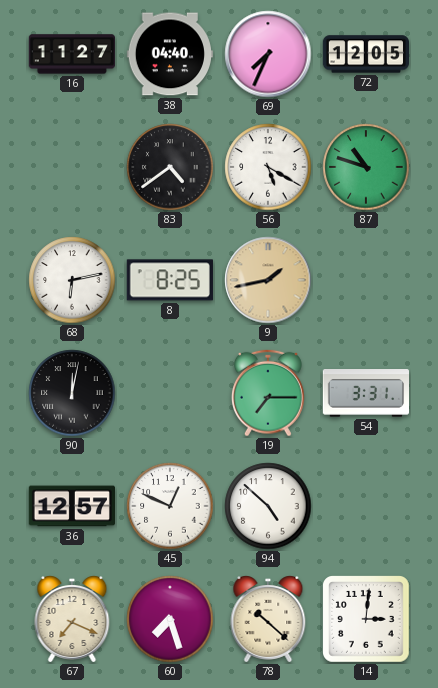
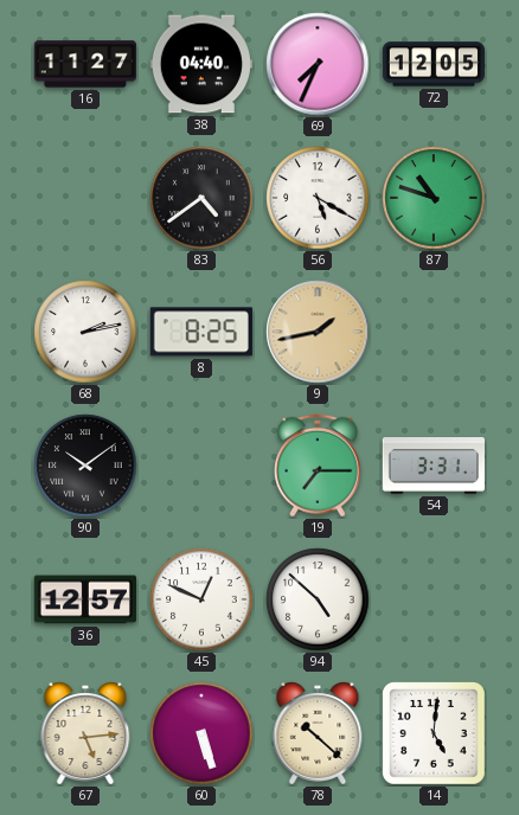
68: 6:13 -> 2:13 (85, 332)
90: 12:02 -> 10:09 (85, 466)
67: 7:19 -> 5:14 (85, 733)
60: 7:27 -> 5:27 (201, 733)
14: 3:01 -> 5:01 (435, 734)
